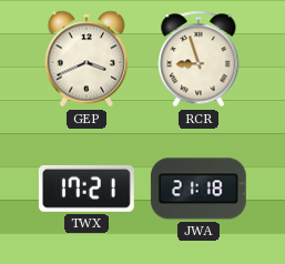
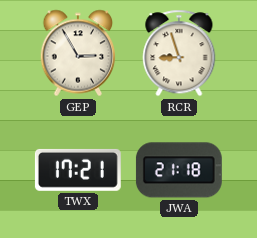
GEP: 3:41 -> 2:55 (78, 53)
